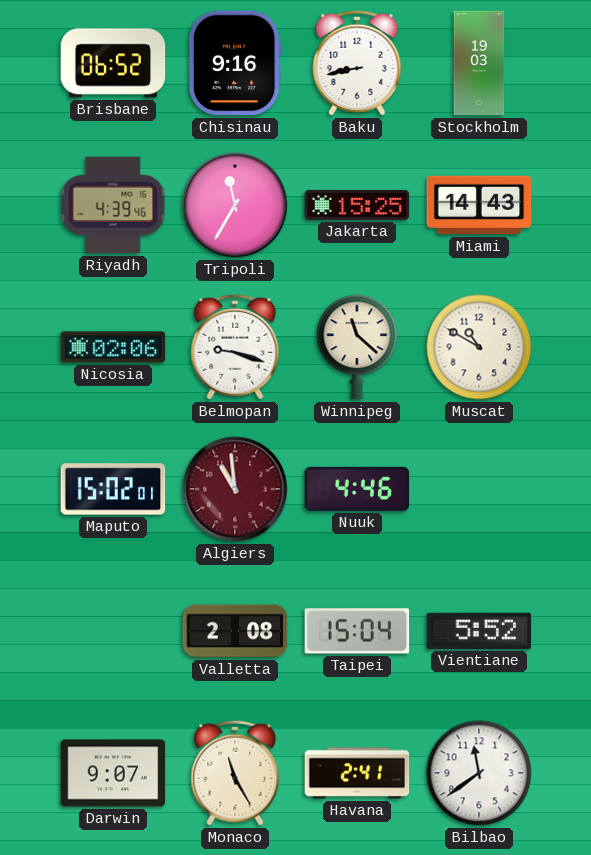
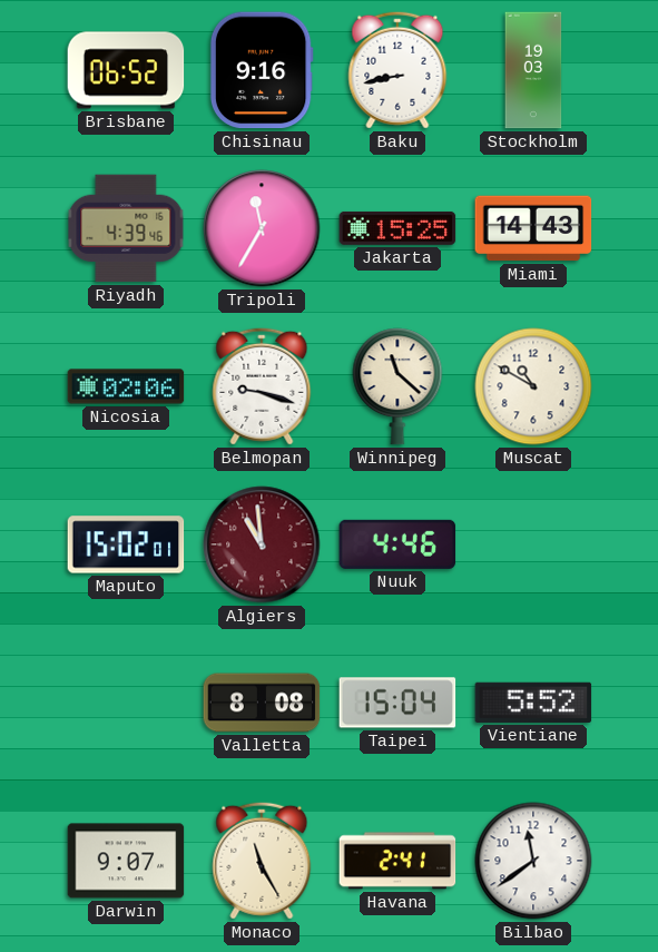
Valletta: 2:08 -> 8:08 (262, 703)
